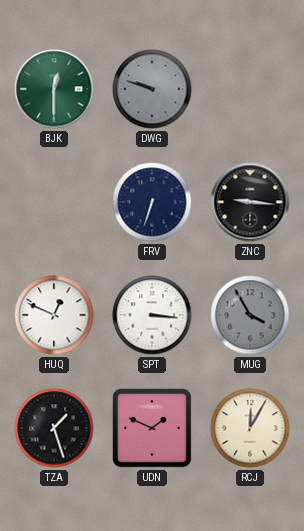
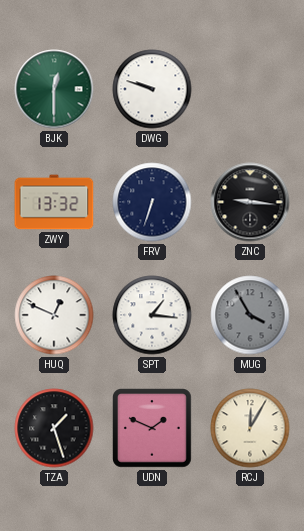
DWG dial: grey -> white (152, 89)
ZWY: none -> 13:32 (54, 202)
SPT: 3:16 -> 1:16 (152, 315)
